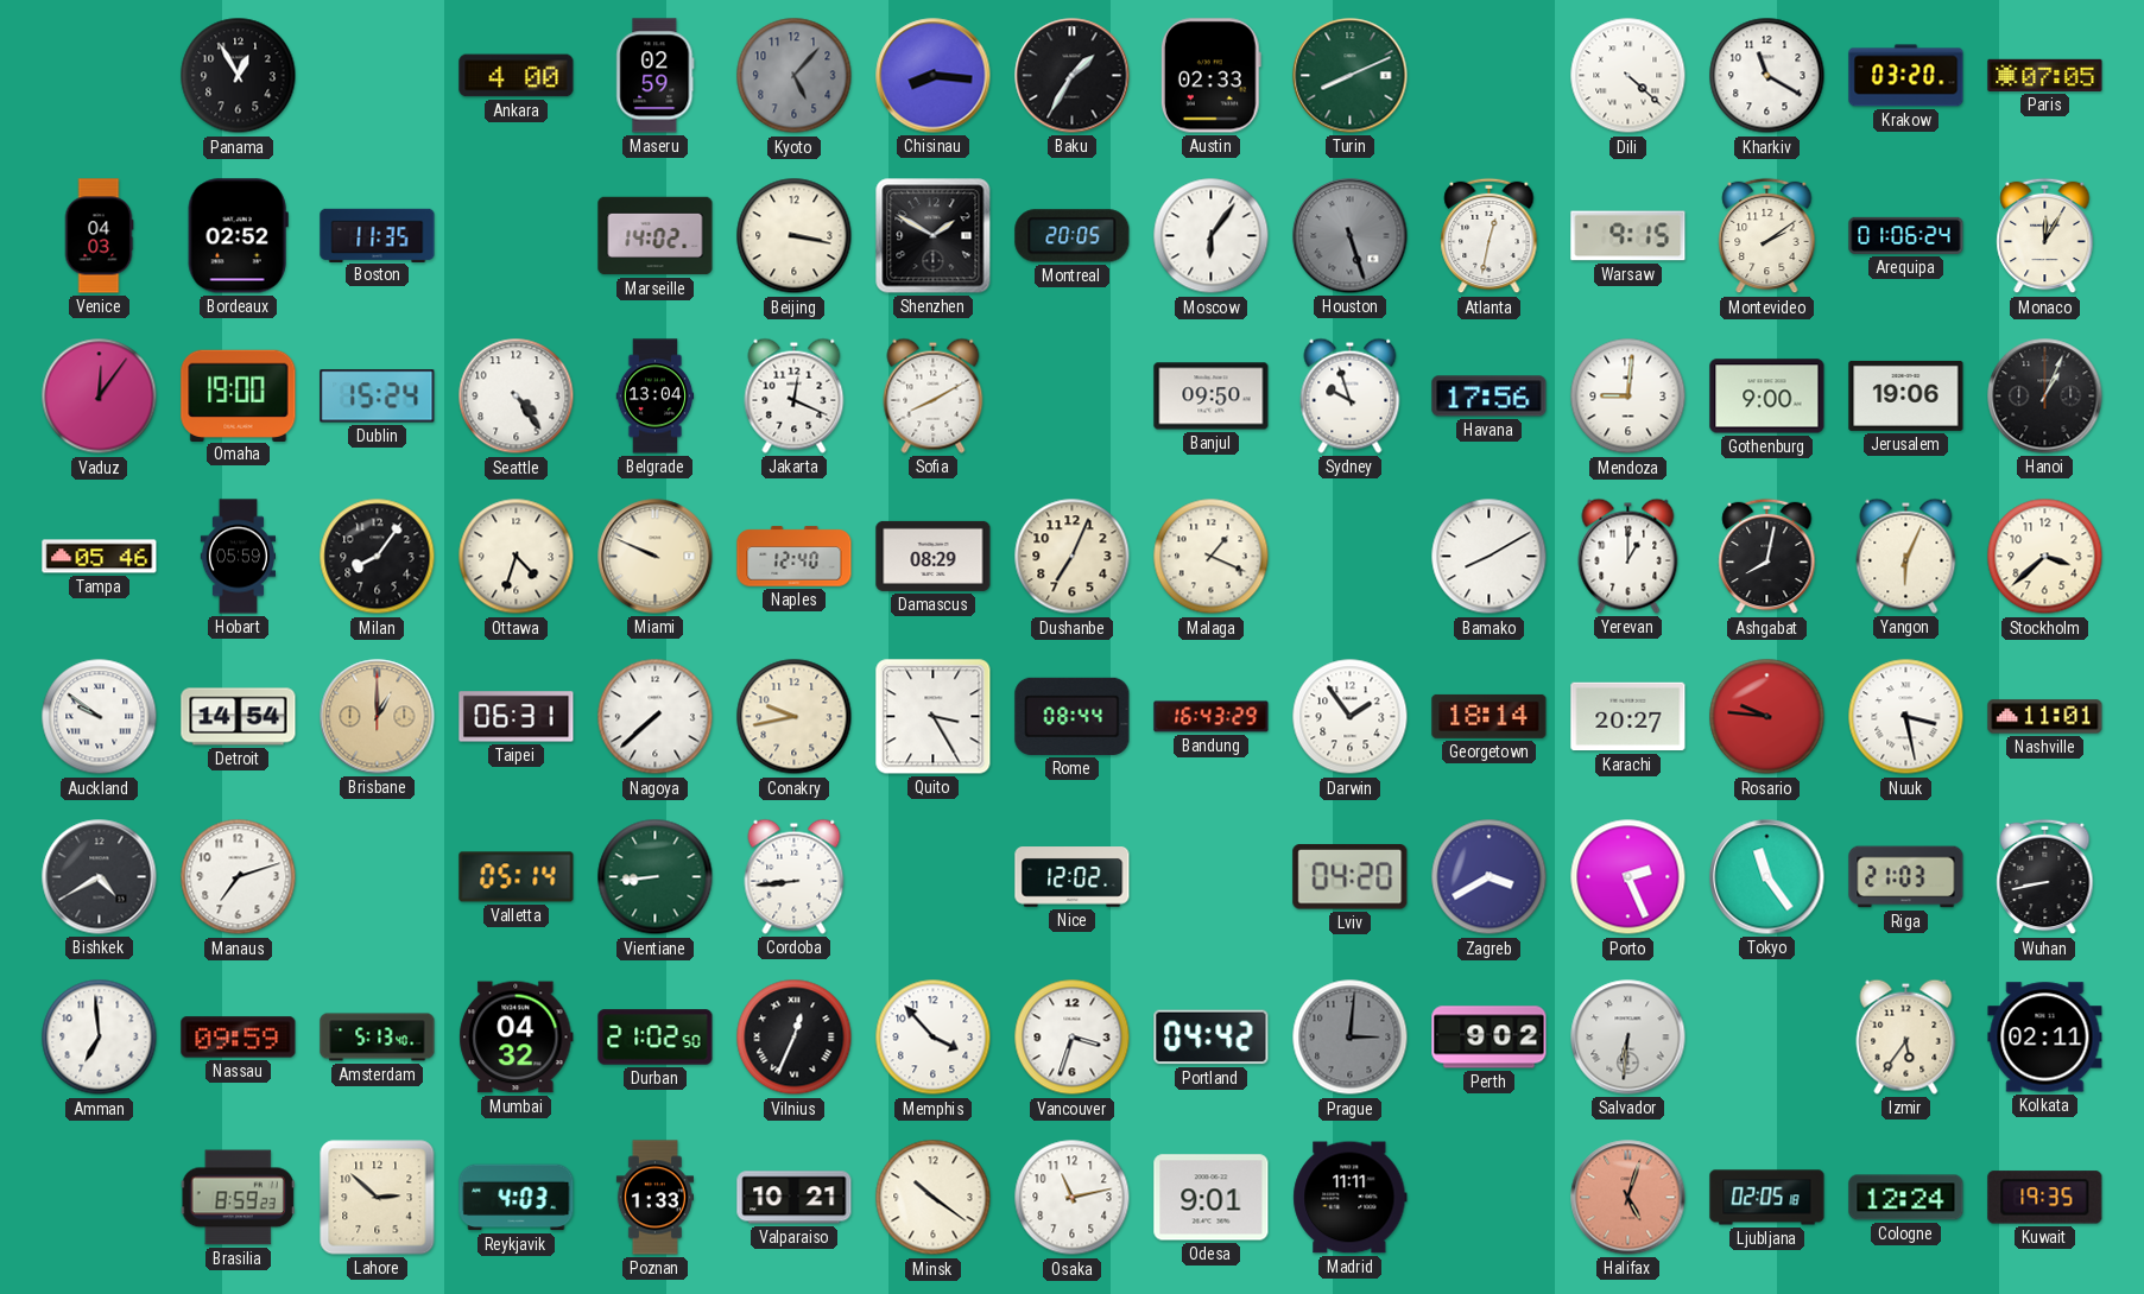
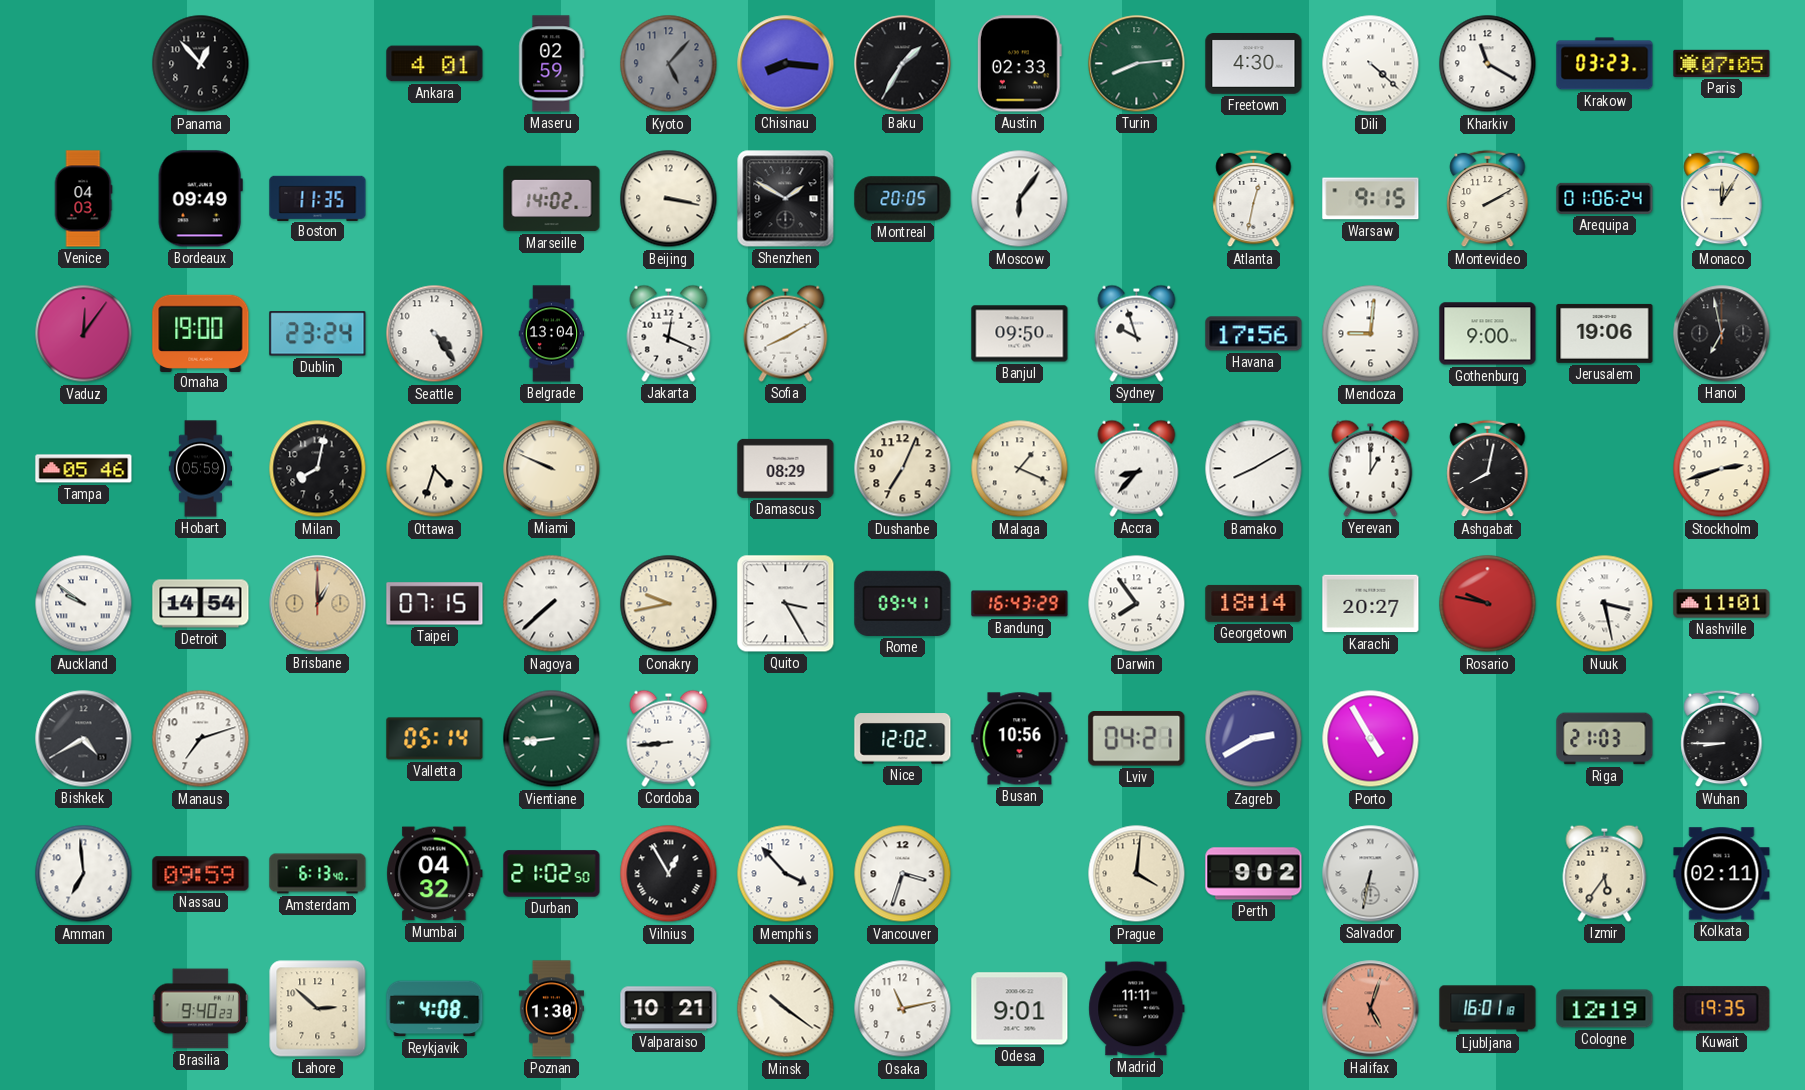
Panama: 12:55 -> 12:53 (201, 64)
Ankara: 4:00 -> 4:01 (435, 64)
Turin: 8:11 -> 8:14 (1137, 64)
Freetown: none -> 4:30 (1254, 64)
Krakow: 03:20 -> 03:23 (1605, 64)
Bordeaux: 02:52 -> 09:49 (200, 199)
Houston: 5:27 -> none (1351, 236)
Montevideo: 2:09 -> 2:10 (1488, 199)
Dublin: 15:24 -> 23:24 (318, 334)
Hanoi: 1:04 -> 6:58 (1722, 334)
Milan: 8:06 -> 8:02 (318, 469)
Naples: 12:40 -> none (795, 557)
Accra: none -> 8:37 (1137, 468)
Yangon: 6:04 -> none (1906, 556)
Stockholm: 3:38 -> 2:42 (1722, 469)
Taipei: 06:31 -> 07:15 (435, 604)
Rome: 08:44 -> 09:41 (903, 603)
Darwin: 1:54 -> 7:54 (1137, 604)
Rosario: 9:46 -> 9:47 (1488, 604)
Busan: none -> 10:56 (1020, 739)
Lviv: 04:20 -> 04:21 (1137, 739)
Zagreb: 3:40 -> 2:40 (1254, 739)
Porto: 2:26 -> 4:55 (1371, 739)
Tokyo: 11:24 -> none (1767, 877)
Wuhan: 8:43 -> 8:45 (1722, 739)
Amsterdam: 5:13 -> 6:13 (318, 874)
Vilnius: 12:34 -> 12:55 (669, 874)
Portland: 04:42 -> none (1212, 1038)
Prague: 3:01 -> 4:01 (1137, 874)
Prague dial: grey -> cream (1137, 874)
Salvador: 6:31 -> 6:32 (1371, 874)
Brasilia: 8:59 -> 9:40 (200, 1009)
Reykjavik: 4:03 -> 4:08 (435, 1009)
Poznan: 1:33 -> 1:30 (551, 1009)
Ljubljana: 02:05 -> 16:01 (1488, 1009)
Cologne: 12:24 -> 12:19 (1605, 1009)
